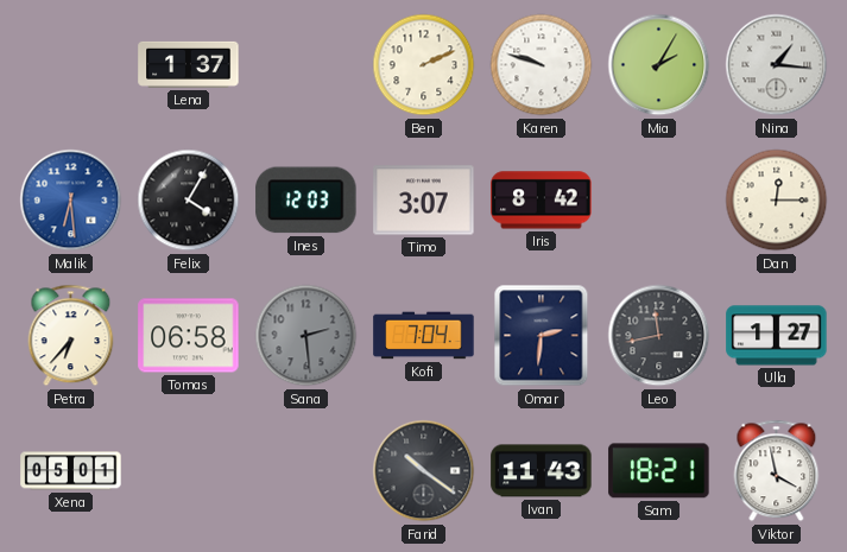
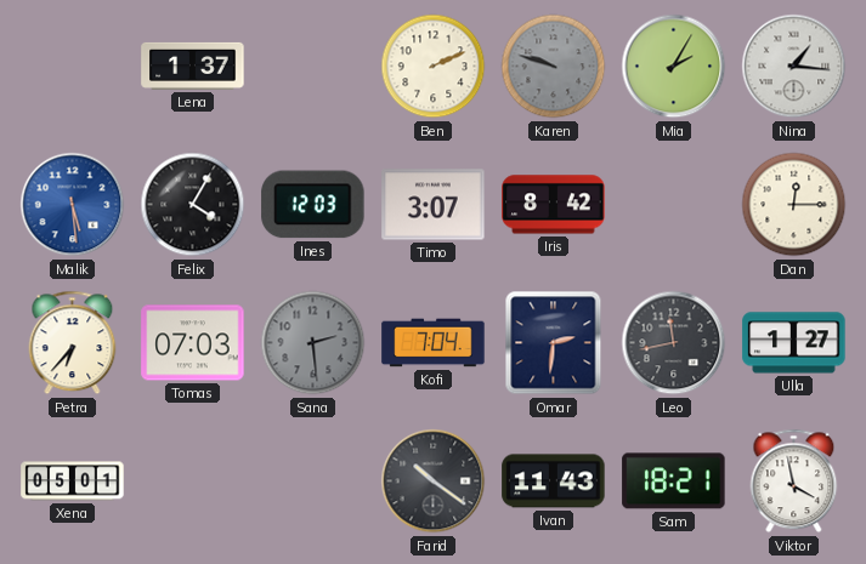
Karen dial: white -> grey (554, 67)
Malik: 6:29 -> 5:29 (73, 205)
Tomas: 06:58 -> 07:03 (193, 343)
